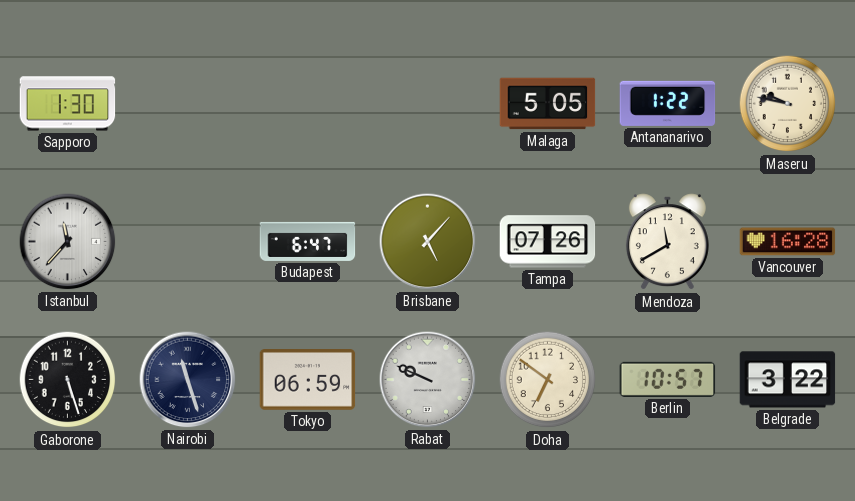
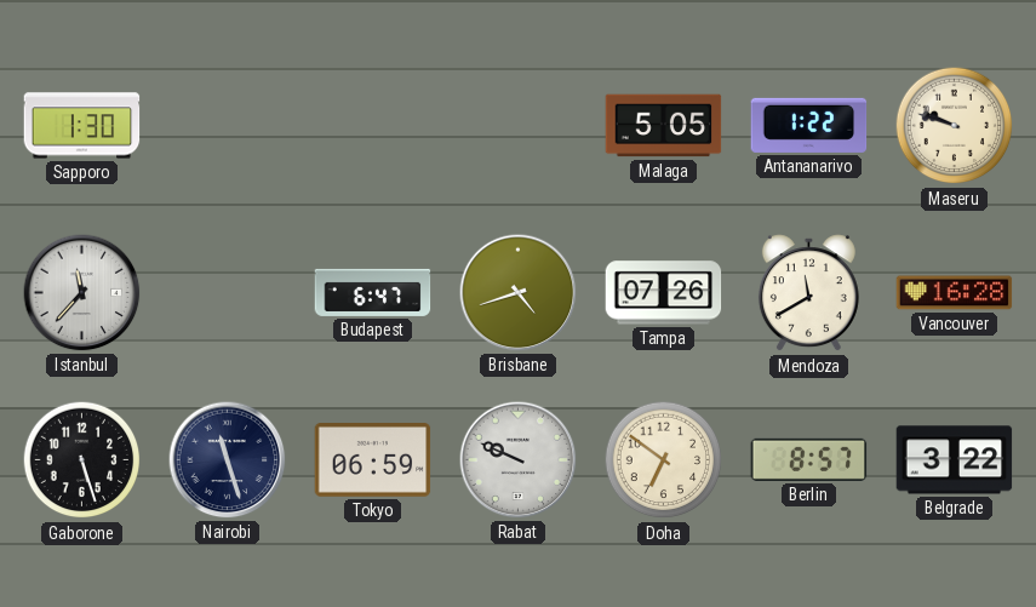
Maseru: 9:47 -> 9:48 (955, 126)
Brisbane: 5:07 -> 4:42 (519, 293)
Berlin: 10:57 -> 8:57 (809, 459)
